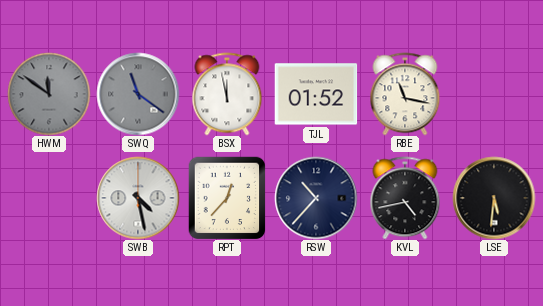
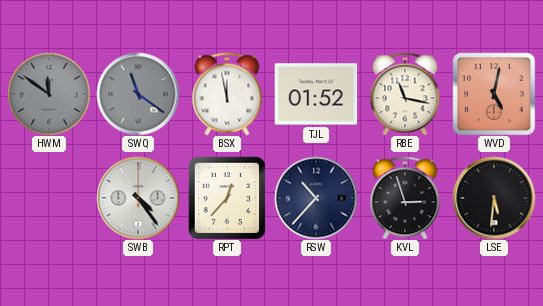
WVD: none -> 5:02 (494, 94)
SWB: 4:28 -> 4:24 (138, 198)
KVL: 4:43 -> 2:57 (405, 198)
